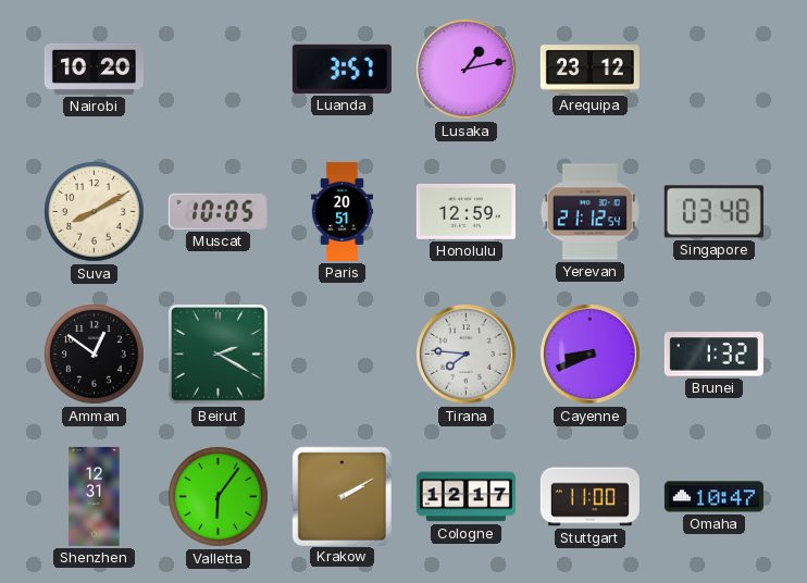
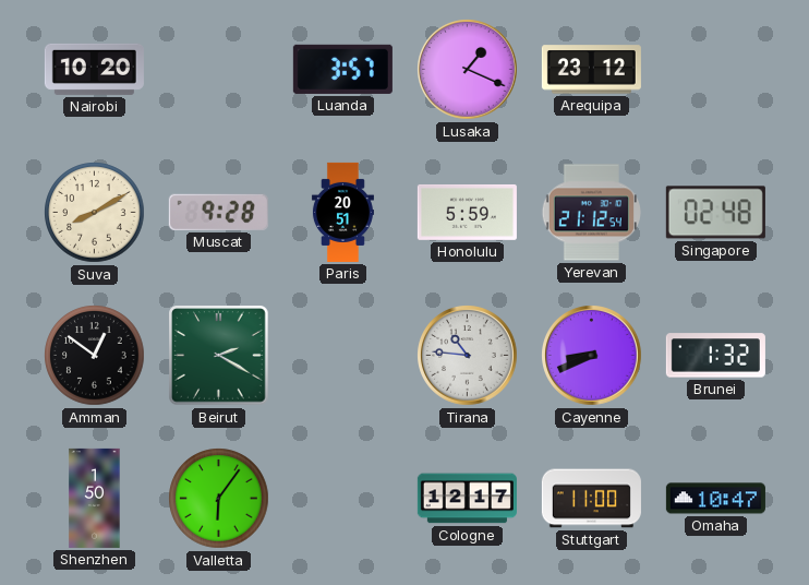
Lusaka: 1:13 -> 1:19 (468, 70)
Muscat: 10:05 -> 9:28 (218, 212)
Honolulu: 12:59 -> 5:59 (467, 212)
Singapore: 03:48 -> 02:48 (715, 213)
Tirana: 7:46 -> 10:46 (468, 356)
Shenzhen: 12:31 -> 1:50 (95, 498)
Krakow: 2:10 -> none (342, 496)
